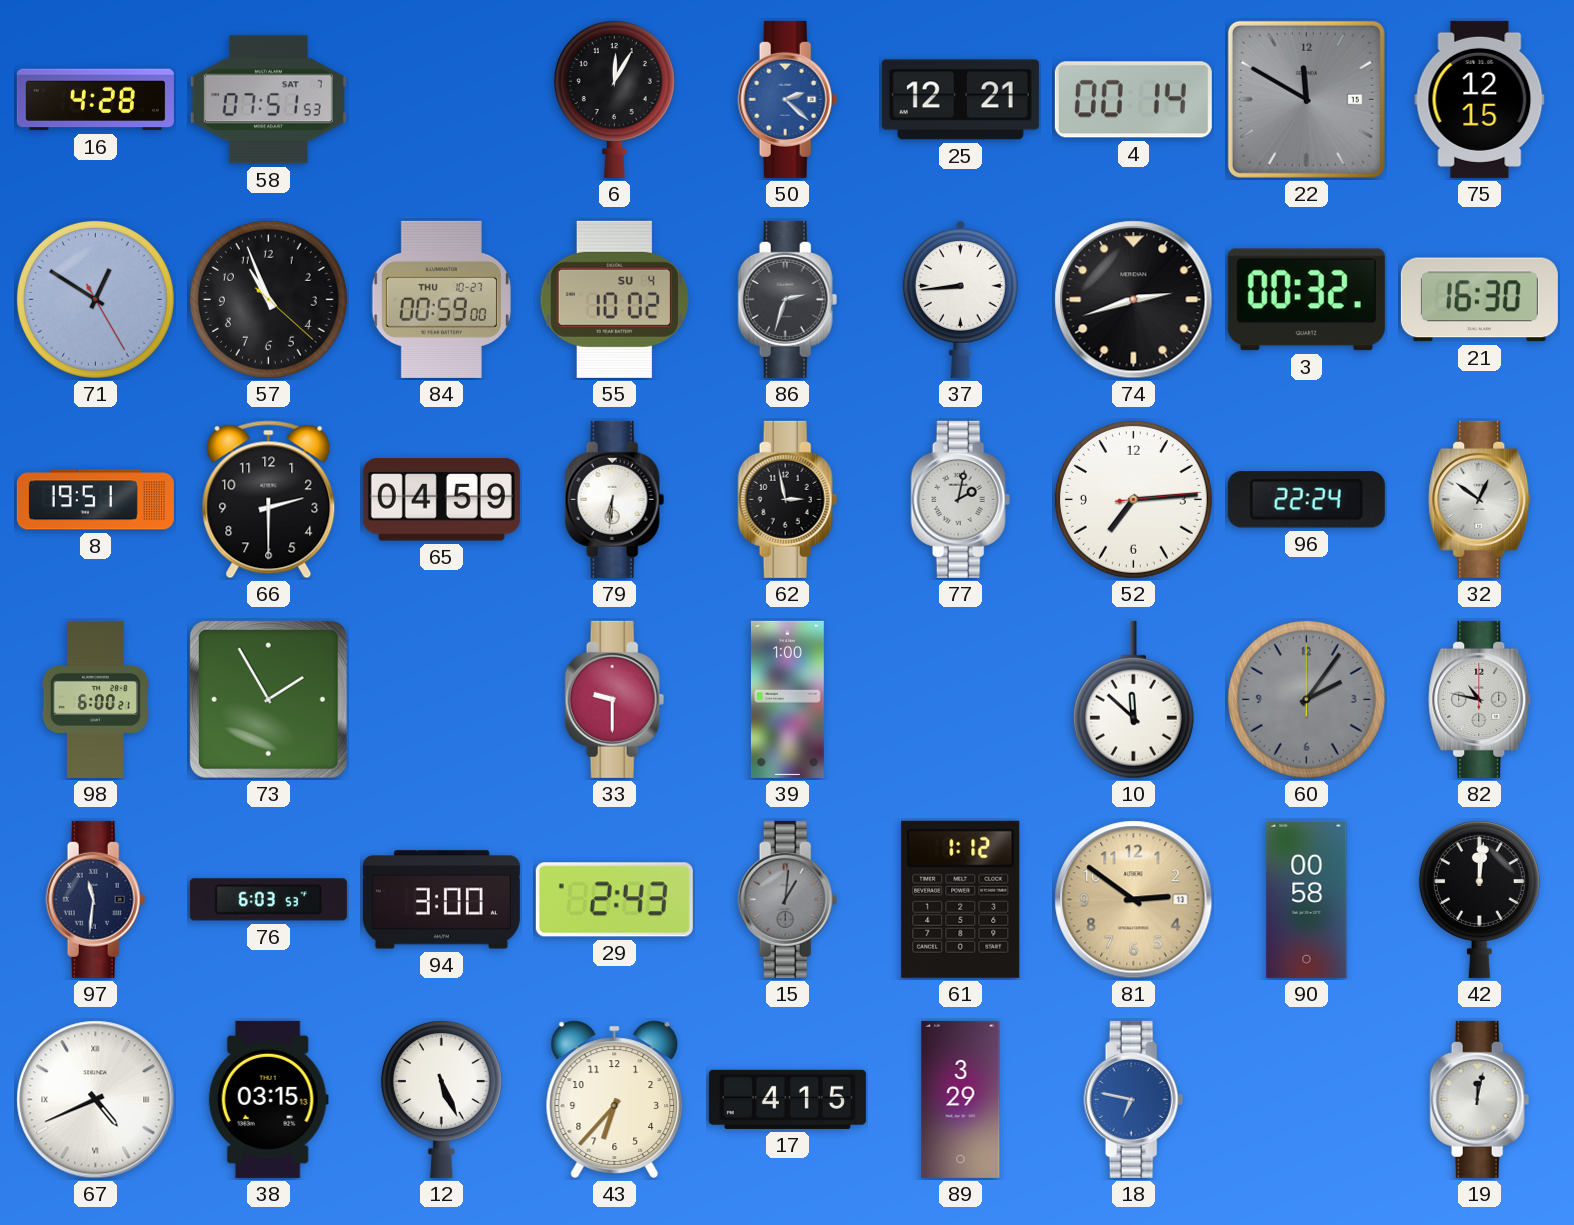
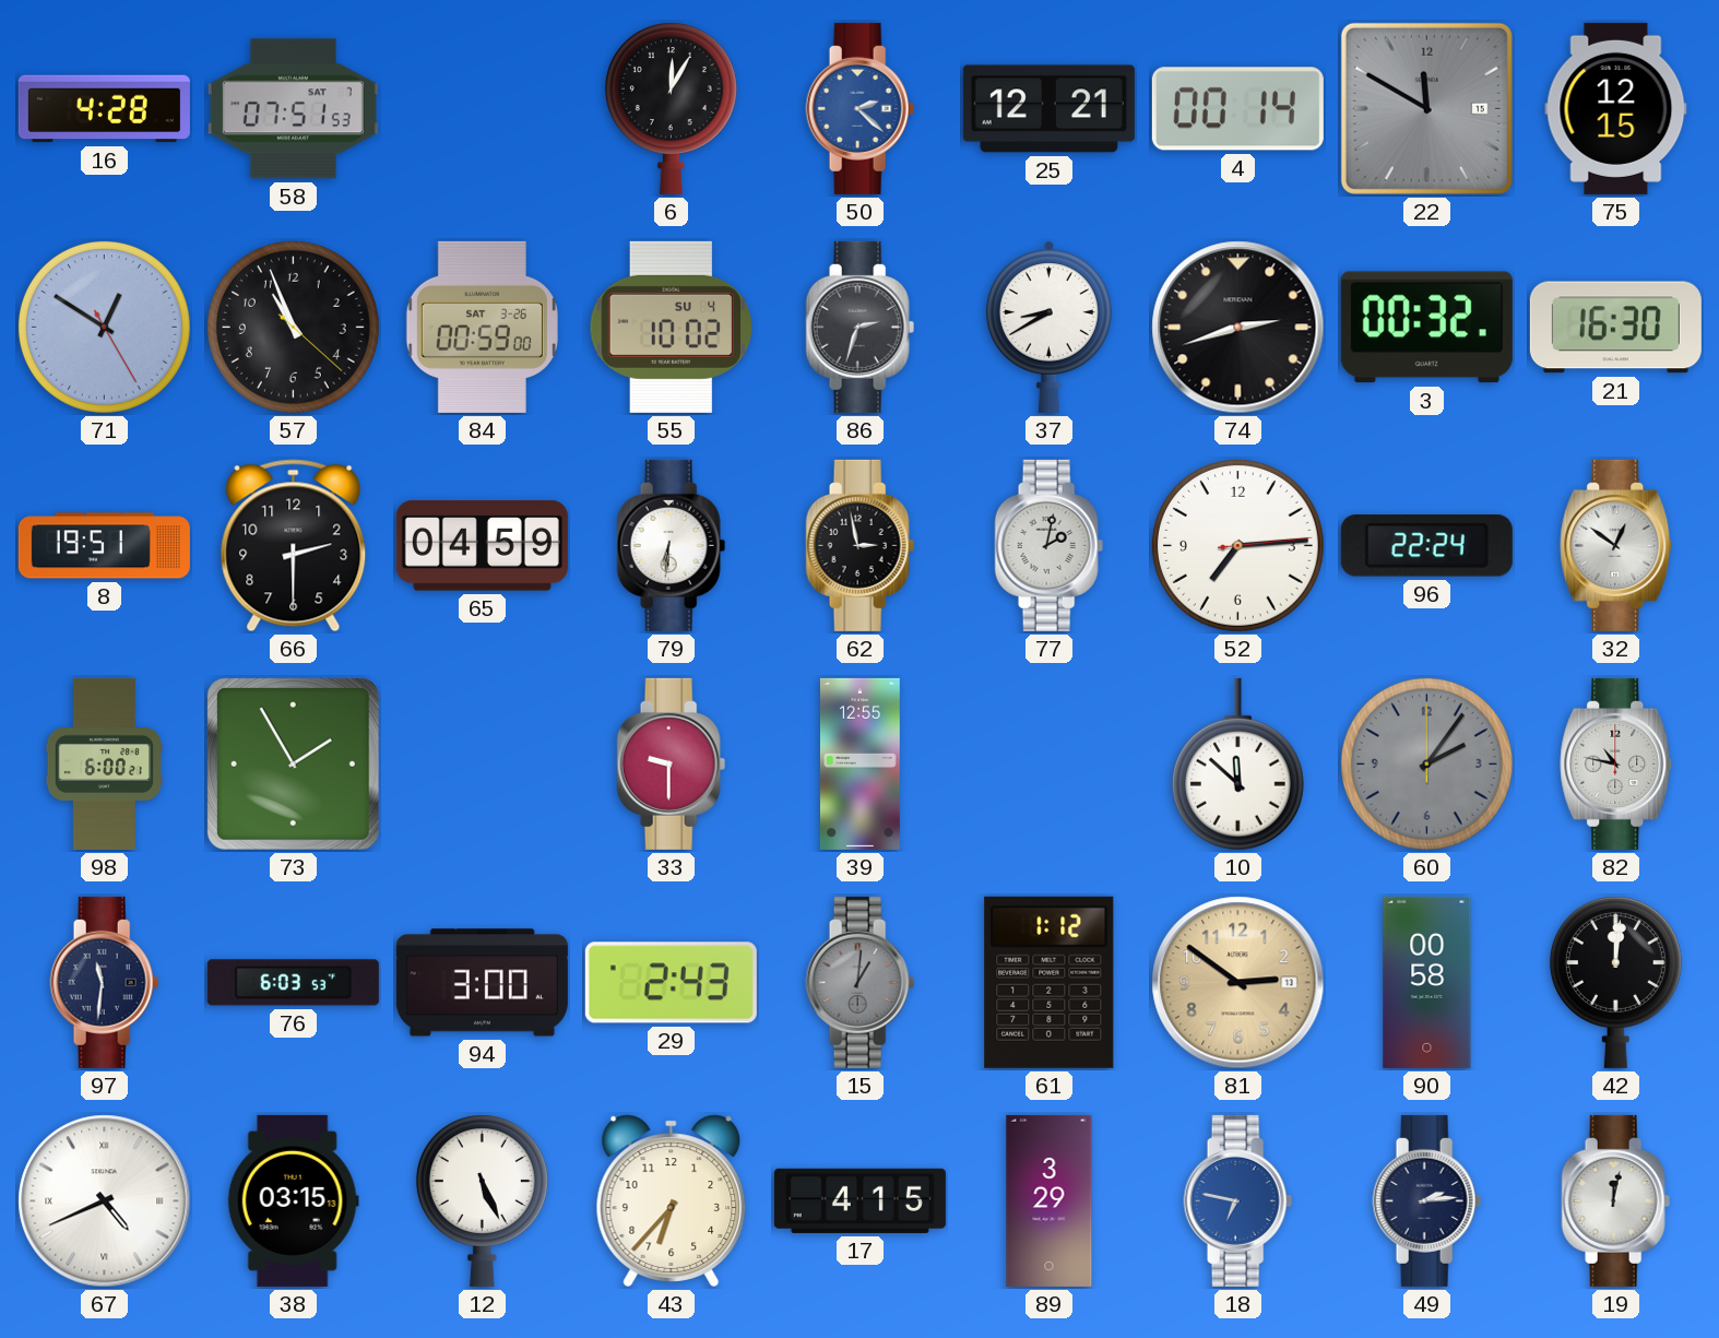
84 date: THU 10-27 -> SAT 3-26 (482, 327)
37: 8:44 -> 8:40 (1048, 327)
39: 1:00 -> 12:55 (859, 763)
49: none -> 2:14 (1427, 1200)
